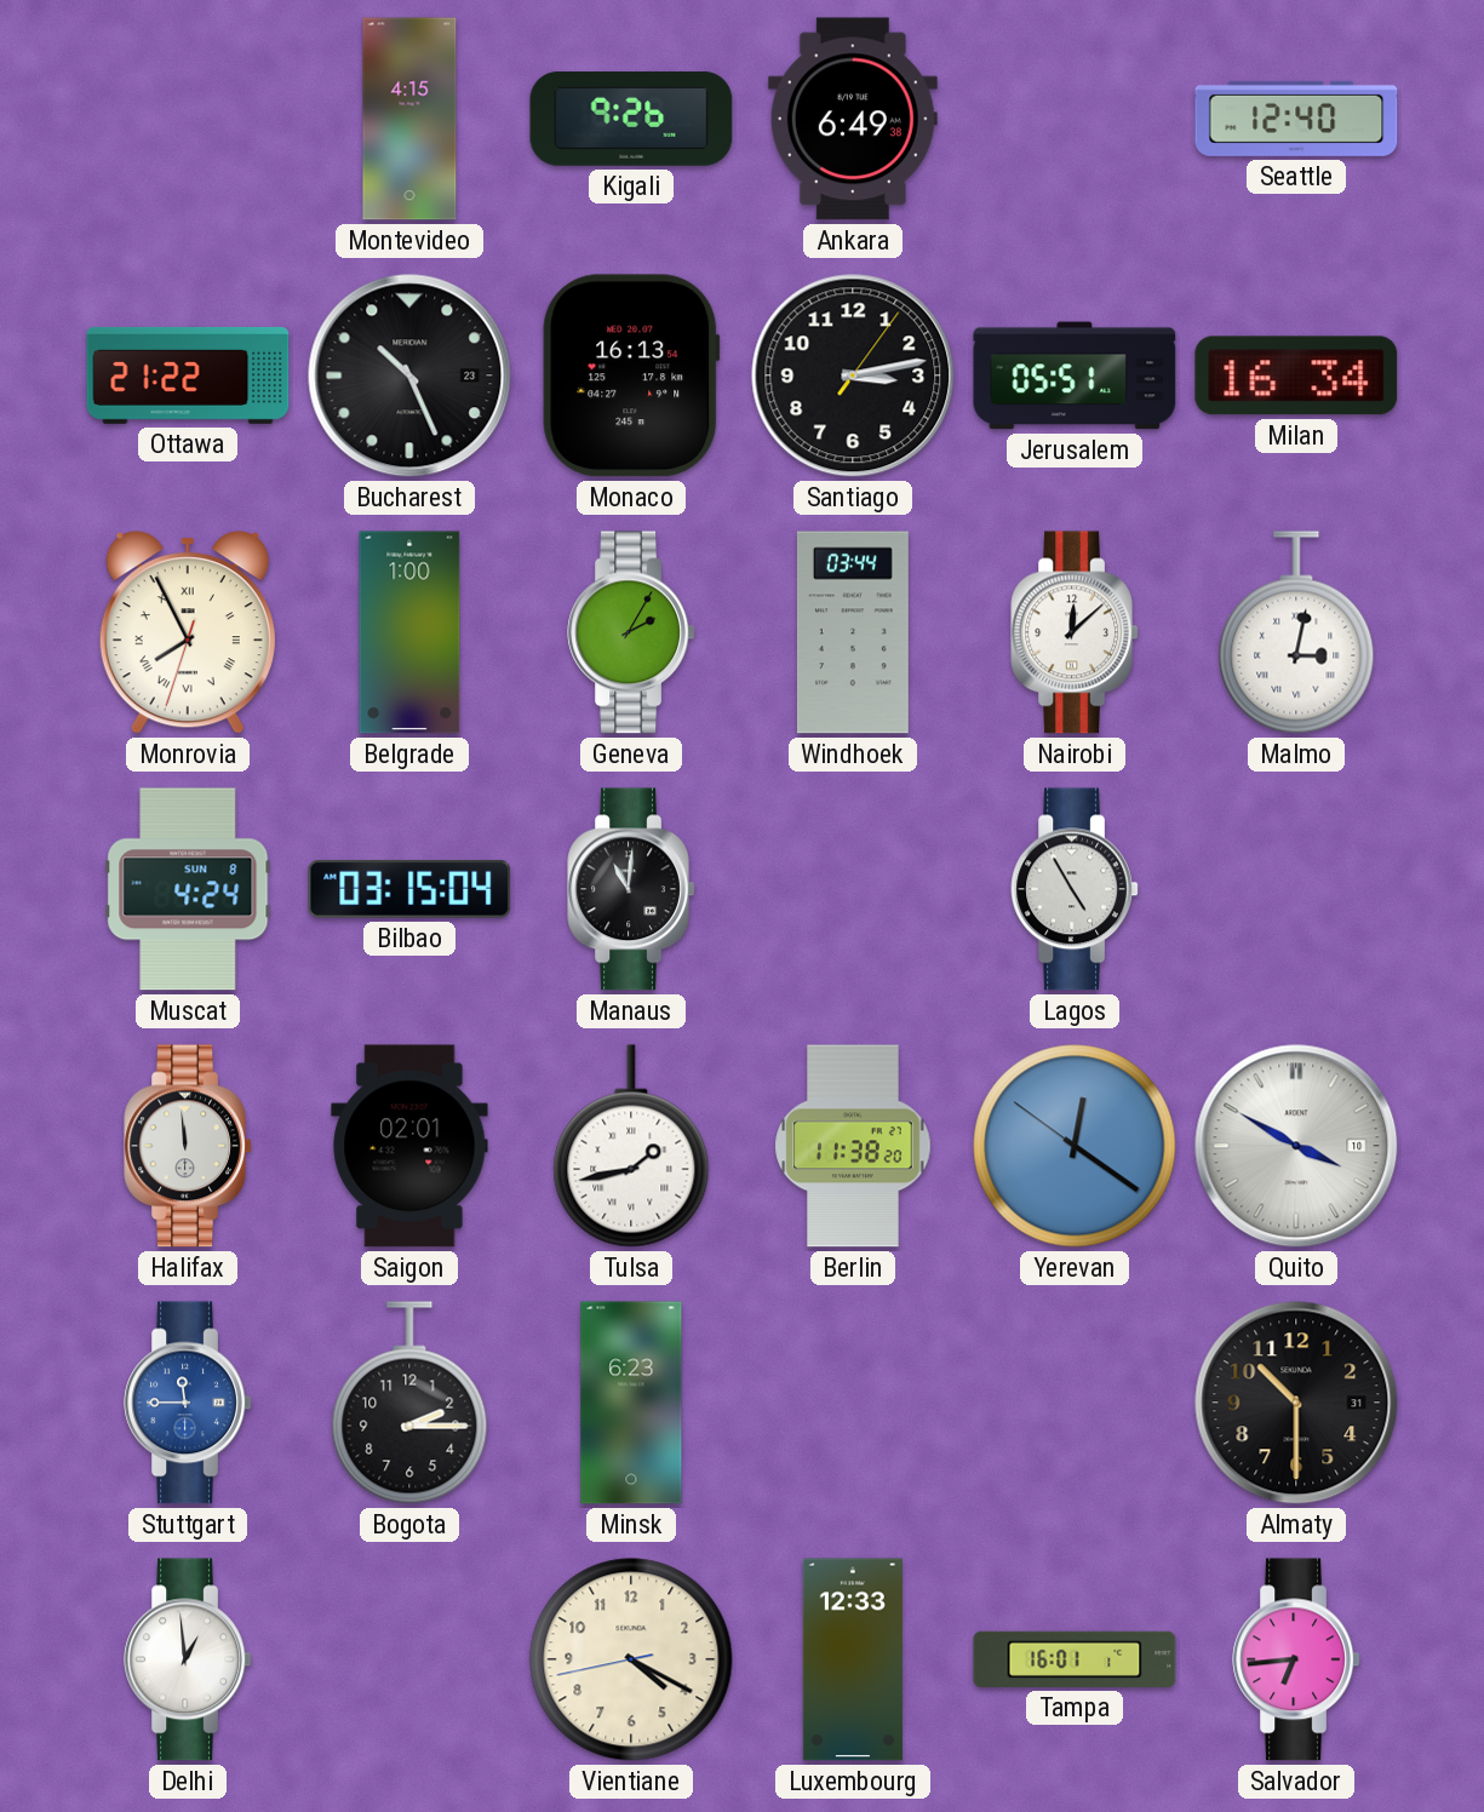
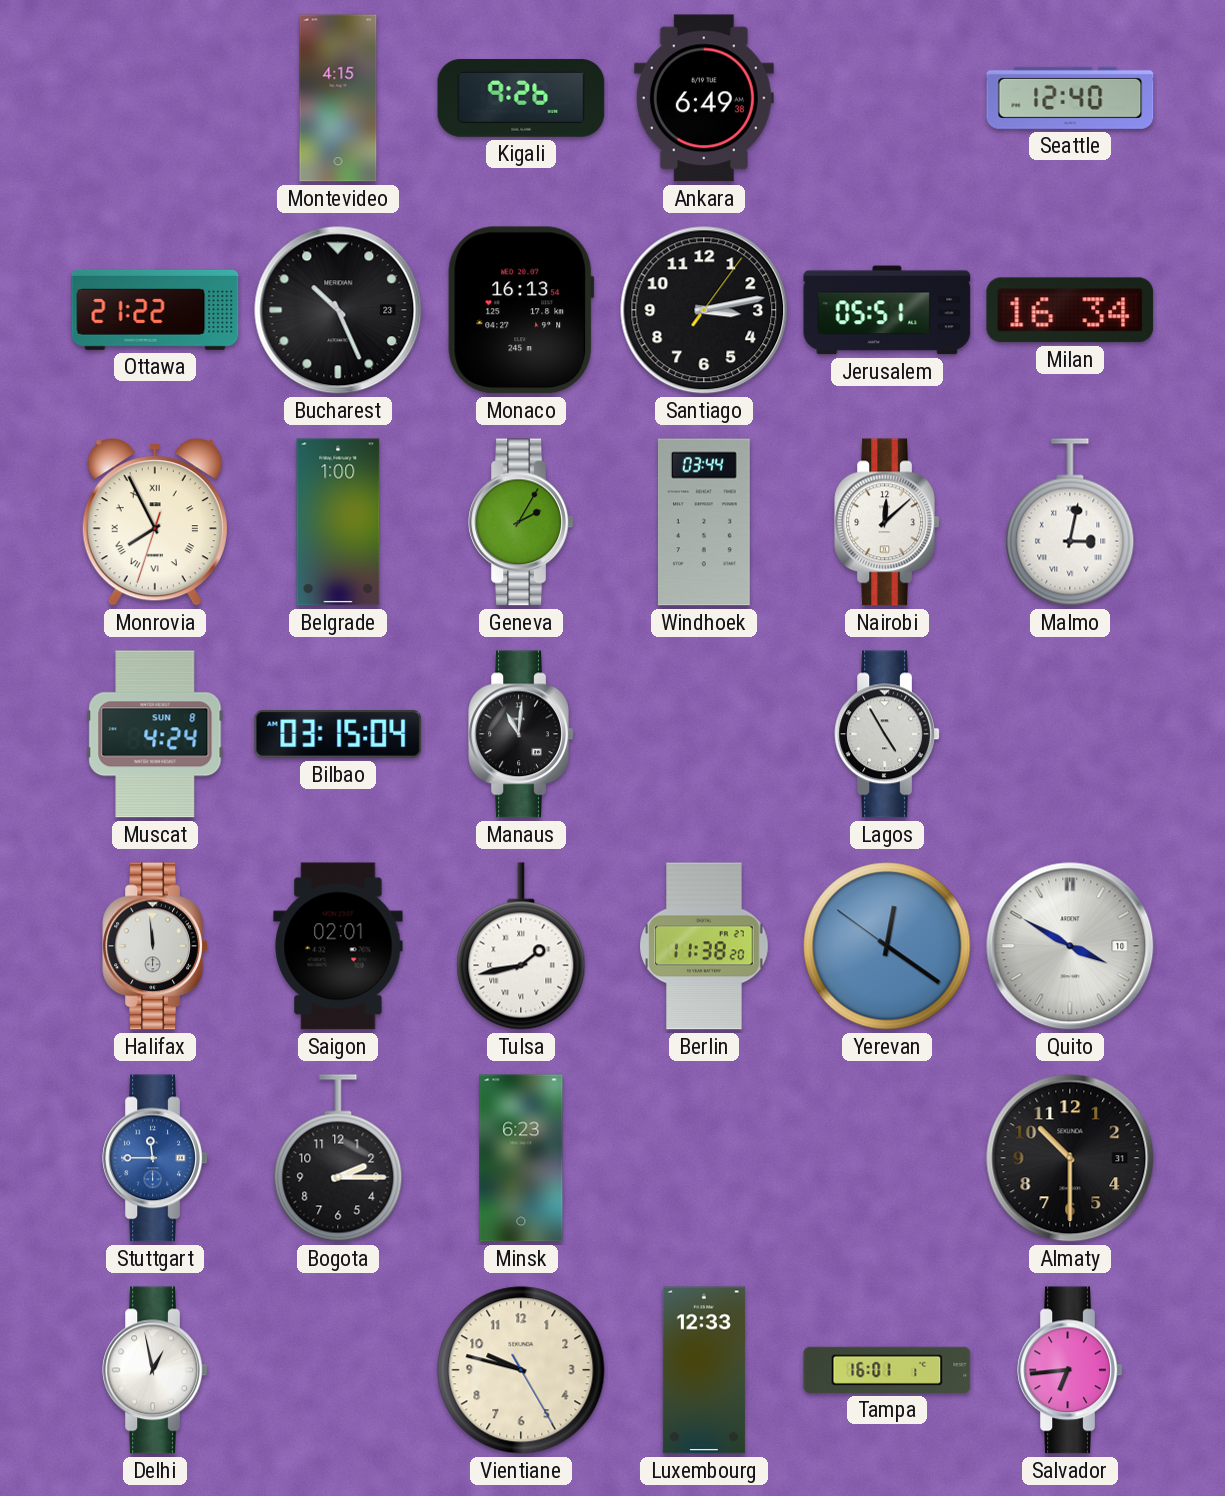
Delhi: 12:59 -> 12:58 (155, 1370)
Vientiane: 4:19 -> 9:47 (521, 1370)
